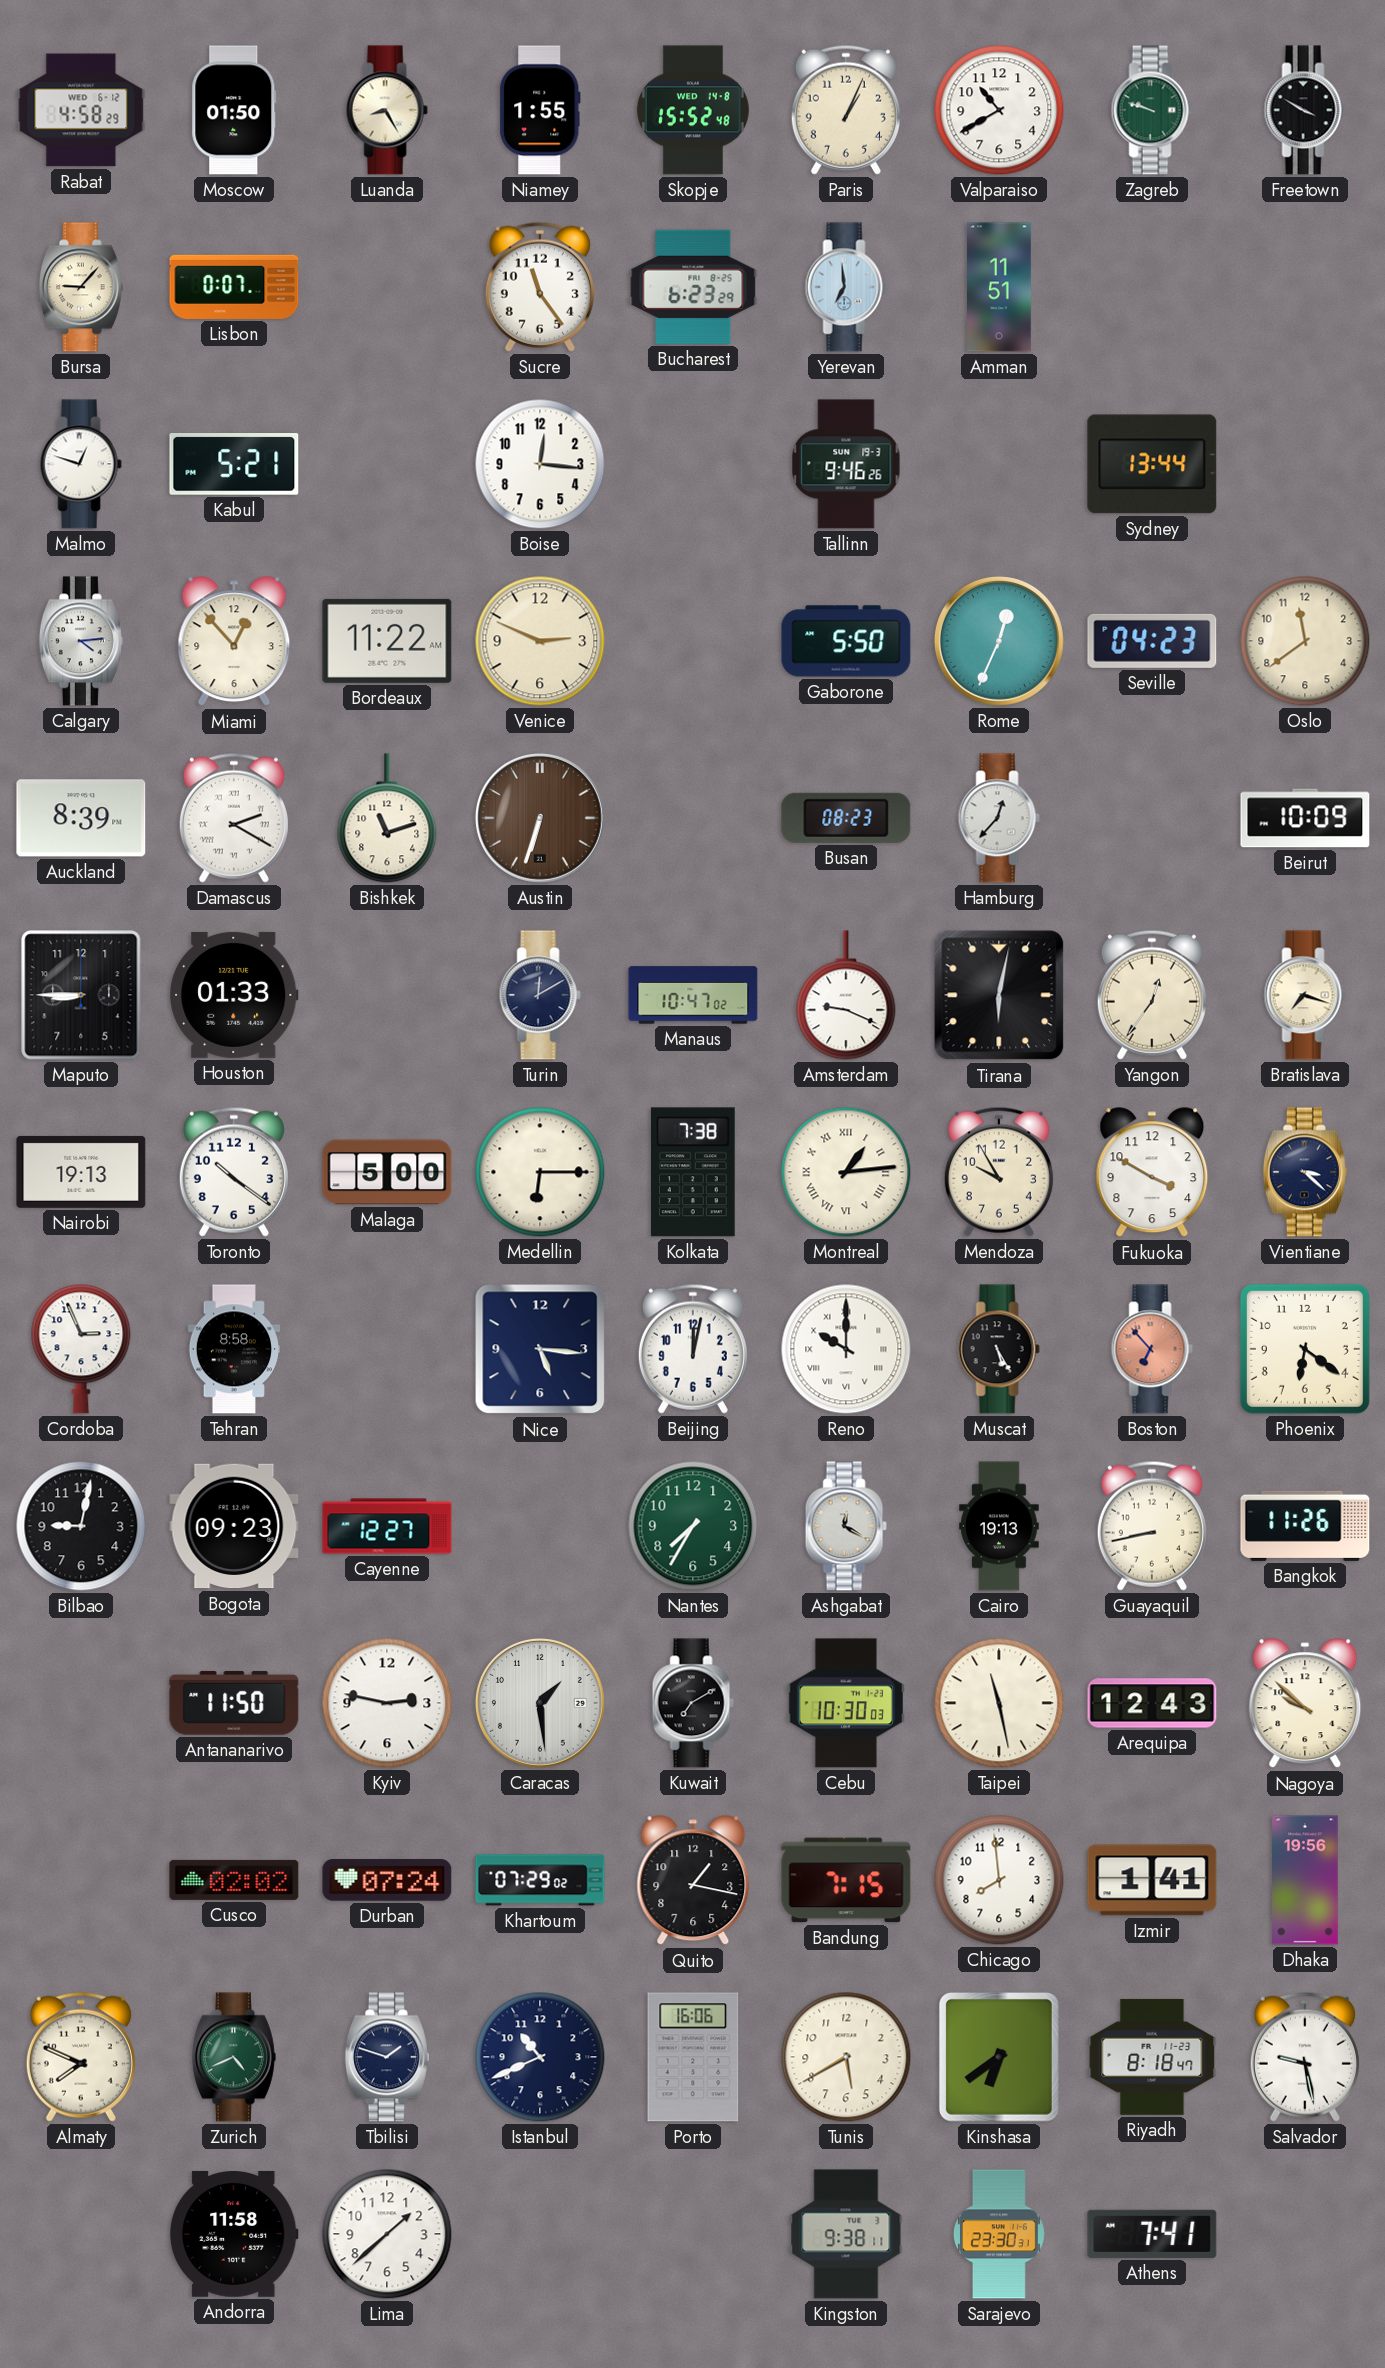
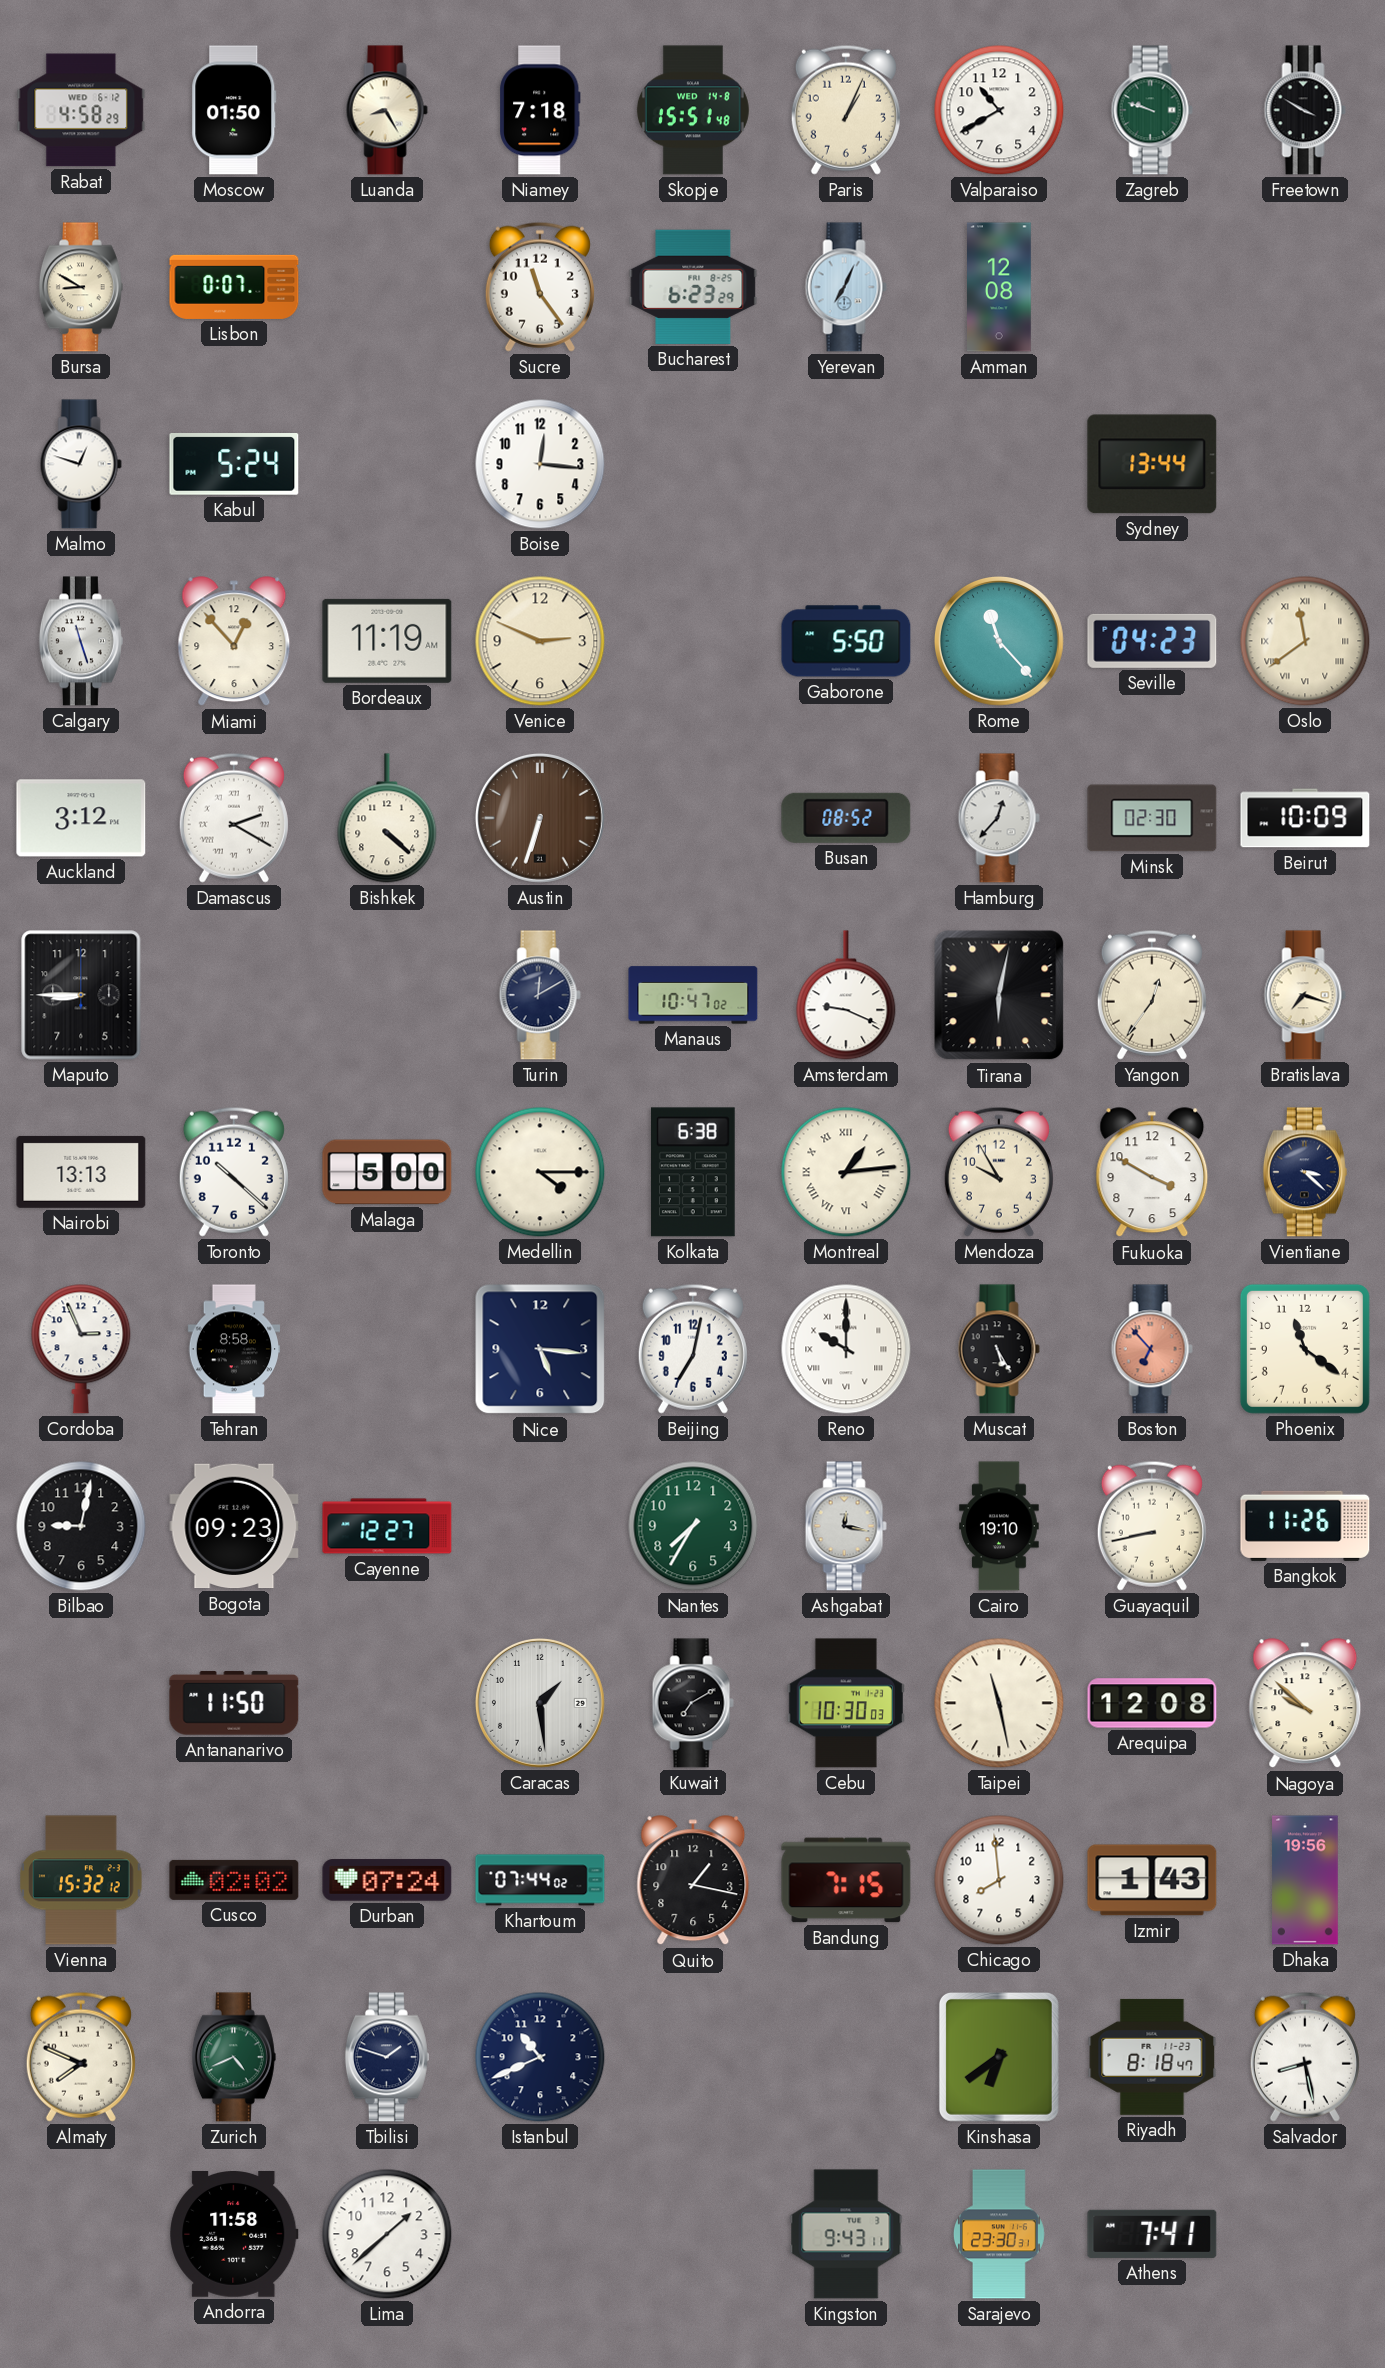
Niamey: 1:55 -> 7:18 (540, 110)
Skopje: 15:52 -> 15:51 (693, 110)
Bursa: 9:07 -> 8:50 (81, 287)
Yerevan: 6:59 -> 7:04 (846, 287)
Amman: 11:51 -> 12:08 (1000, 287)
Kabul: 5:21 -> 5:24 (234, 464)
Tallinn: 9:46 -> none (846, 464)
Calgary: 4:14 -> 11:27 (81, 641)
Bordeaux: 11:22 -> 11:19 (387, 641)
Rome: 12:34 -> 11:23 (999, 641)
Oslo numerals: Arabic -> Roman (1305, 641)
Auckland: 8:39 -> 3:12 (81, 818)
Bishkek: 11:12 -> 4:22 (387, 818)
Busan: 08:23 -> 08:52 (846, 818)
Minsk: none -> 02:30 (1152, 818)
Houston: 01:33 -> none (234, 995)
Nairobi: 19:13 -> 13:13 (81, 1172)
Toronto: 10:21 -> 10:22 (234, 1172)
Medellin: 6:15 -> 4:15 (540, 1172)
Kolkata: 7:38 -> 6:38 (693, 1172)
Beijing: 12:02 -> 7:02 (693, 1349)
Phoenix: 6:21 -> 11:21 (1305, 1349)
Ashgabat: 12:20 -> 12:17 (846, 1526)
Cairo: 19:13 -> 19:10 (999, 1526)
Kyiv: 2:47 -> none (387, 1703)
Arequipa: 12:43 -> 12:08 (1152, 1703)
Vienna: none -> 15:32 (81, 1880)
Khartoum: 07:29 -> 07:44 (540, 1880)
Izmir: 1:41 -> 1:43 (1152, 1880)
Porto: 16:06 -> none (693, 2057)
Tunis: 5:40 -> none (846, 2057)
Salvador: 9:28 -> 8:28 (1305, 2057)
Kingston: 9:38 -> 9:43 (846, 2234)
